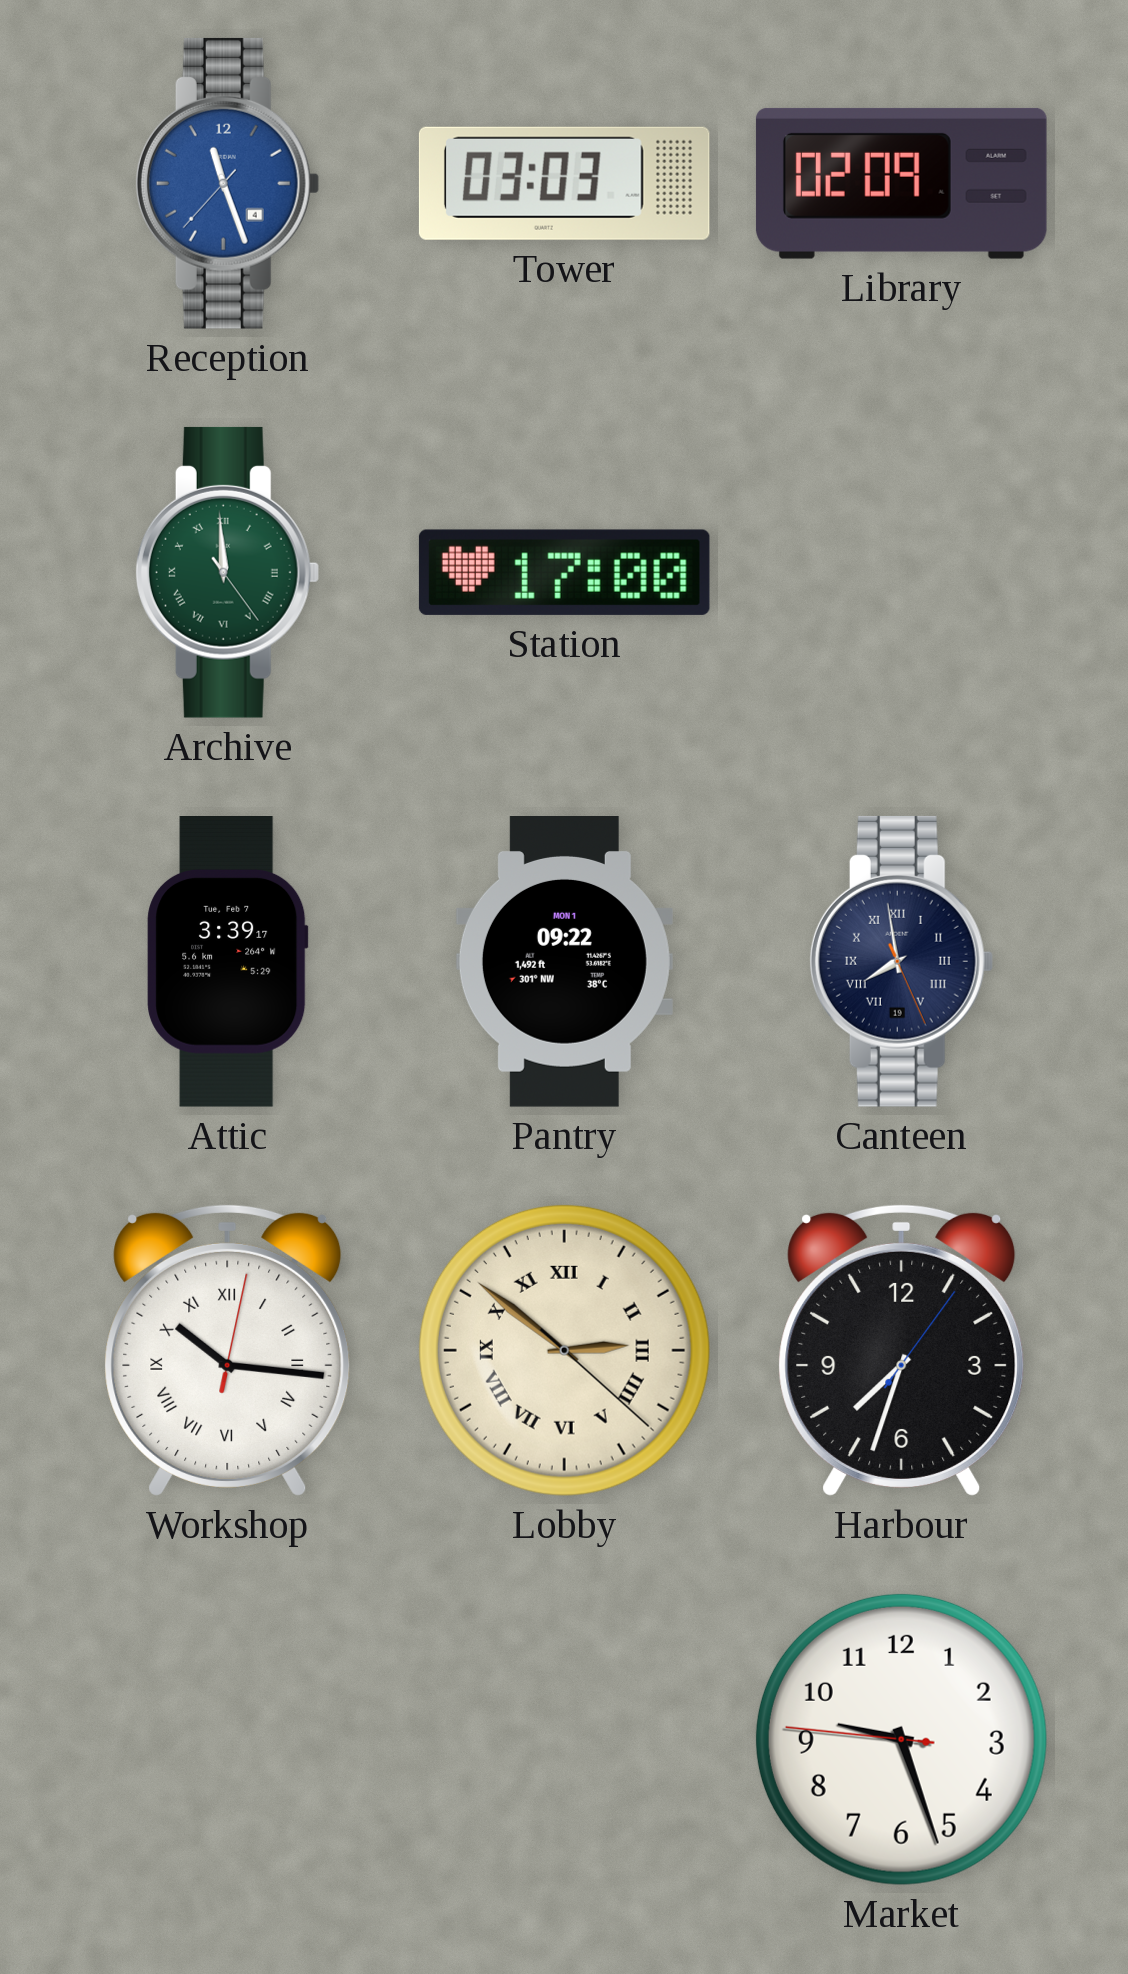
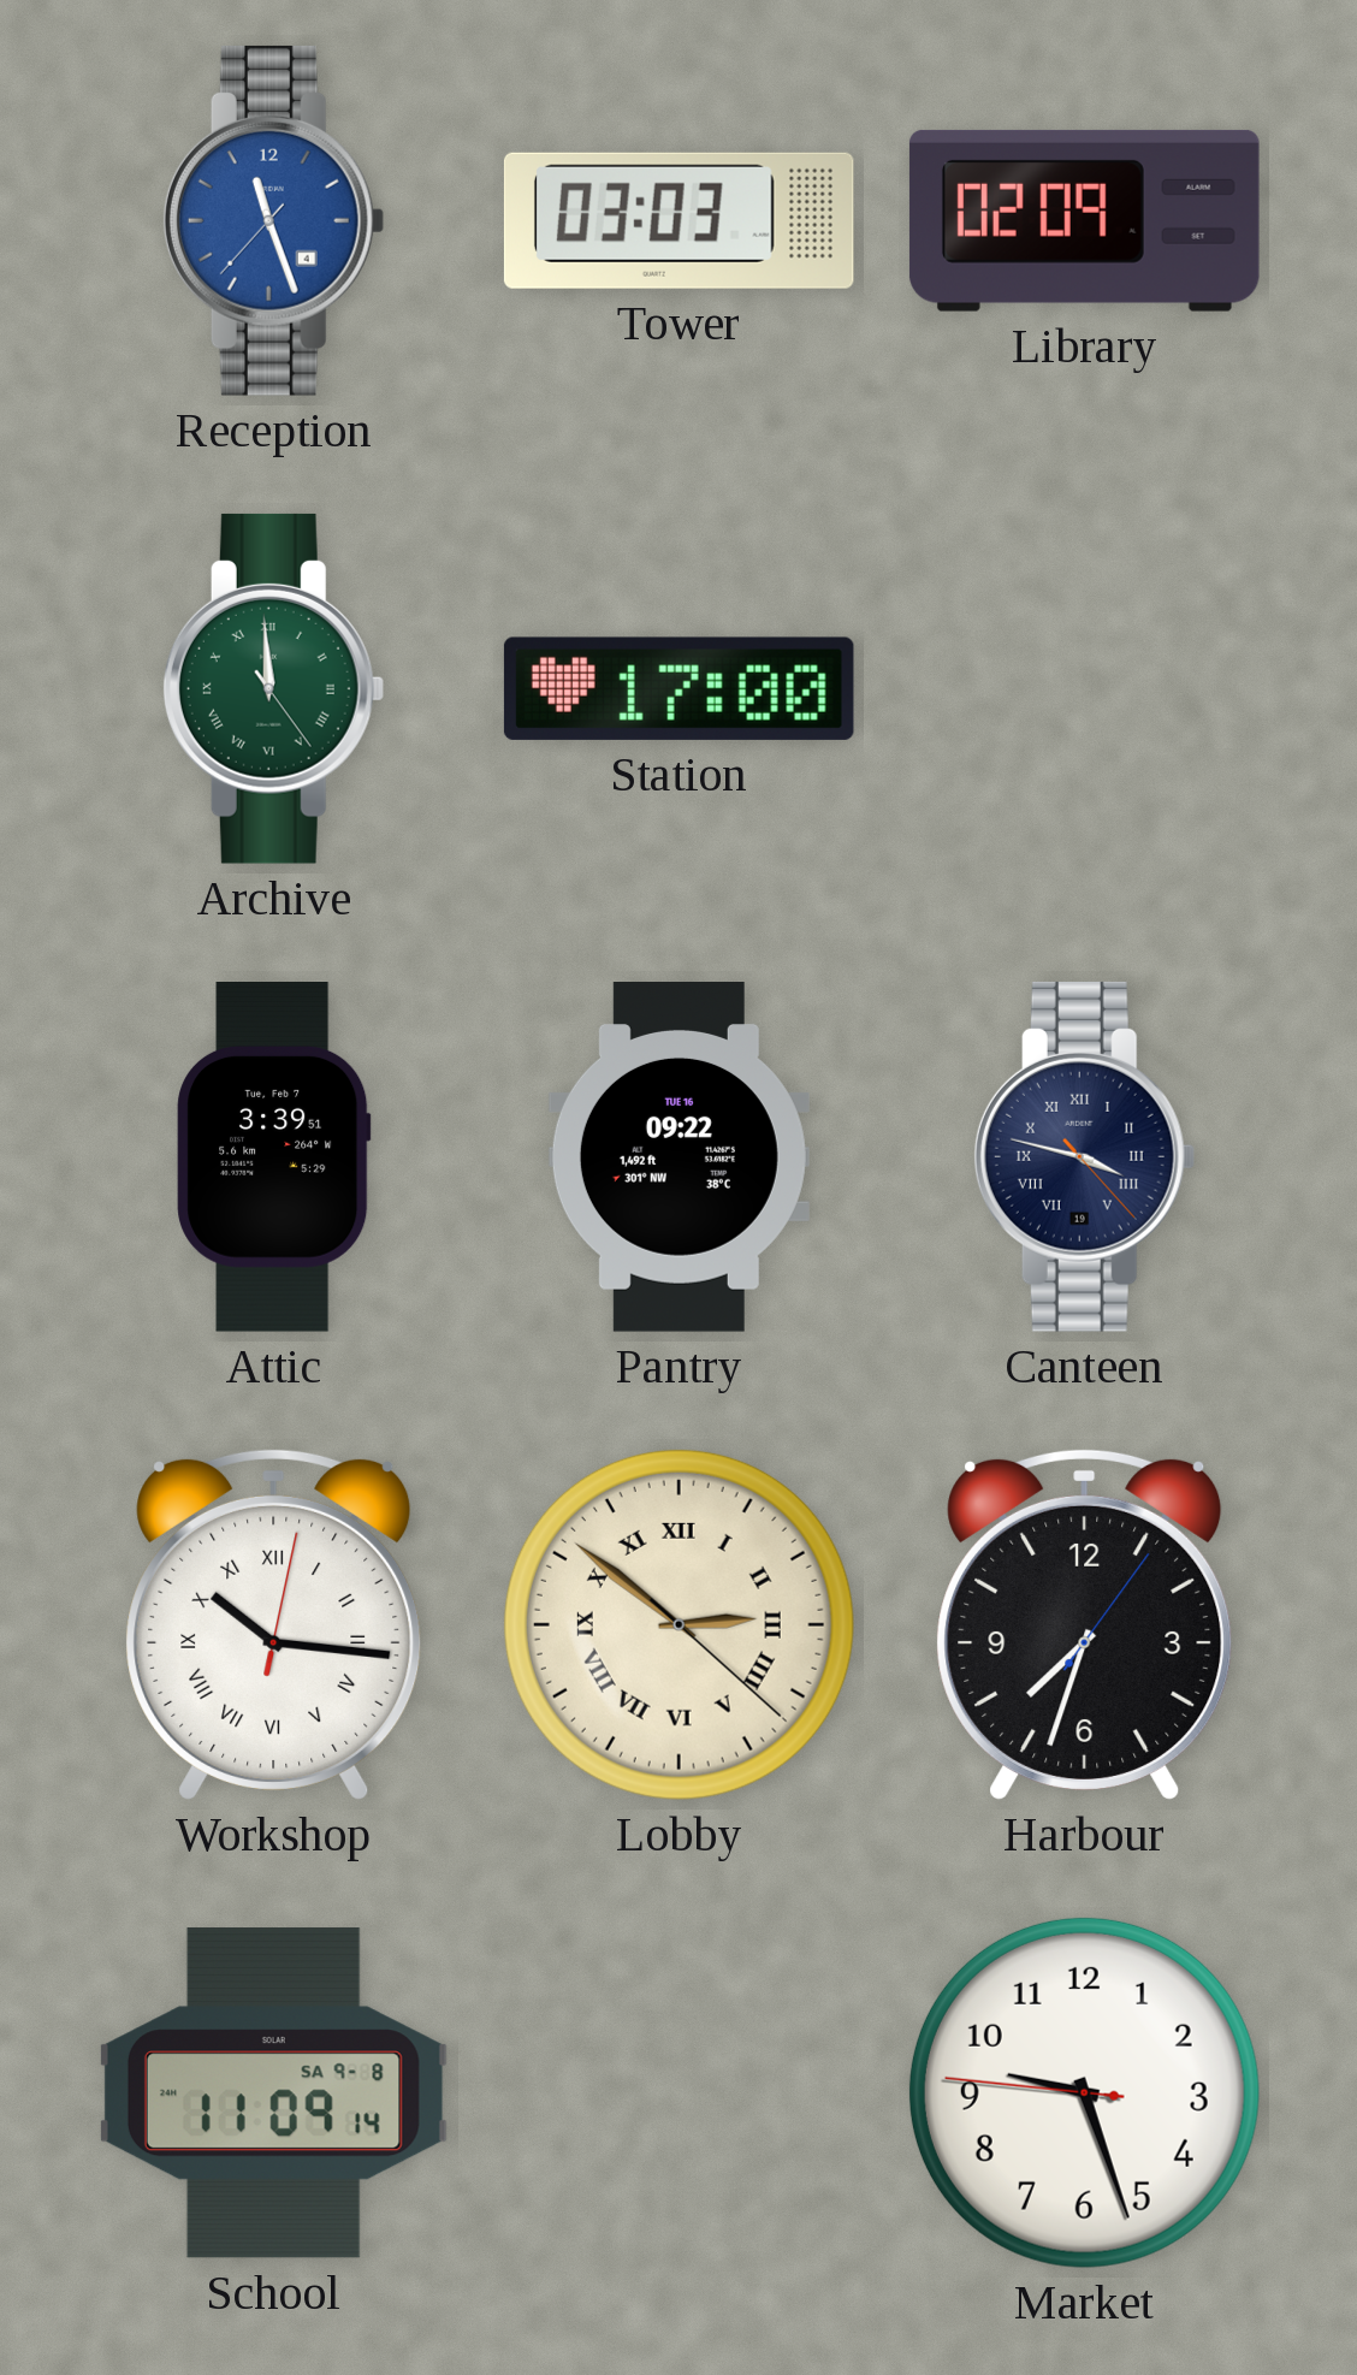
Attic: 3:39:17 -> 3:39:51 (274, 1157)
Pantry date: MON 1 -> TUE 16 (678, 1157)
Canteen: 7:58 -> 3:47 (1084, 1156)
School: none -> 11:09 (273, 2093)
